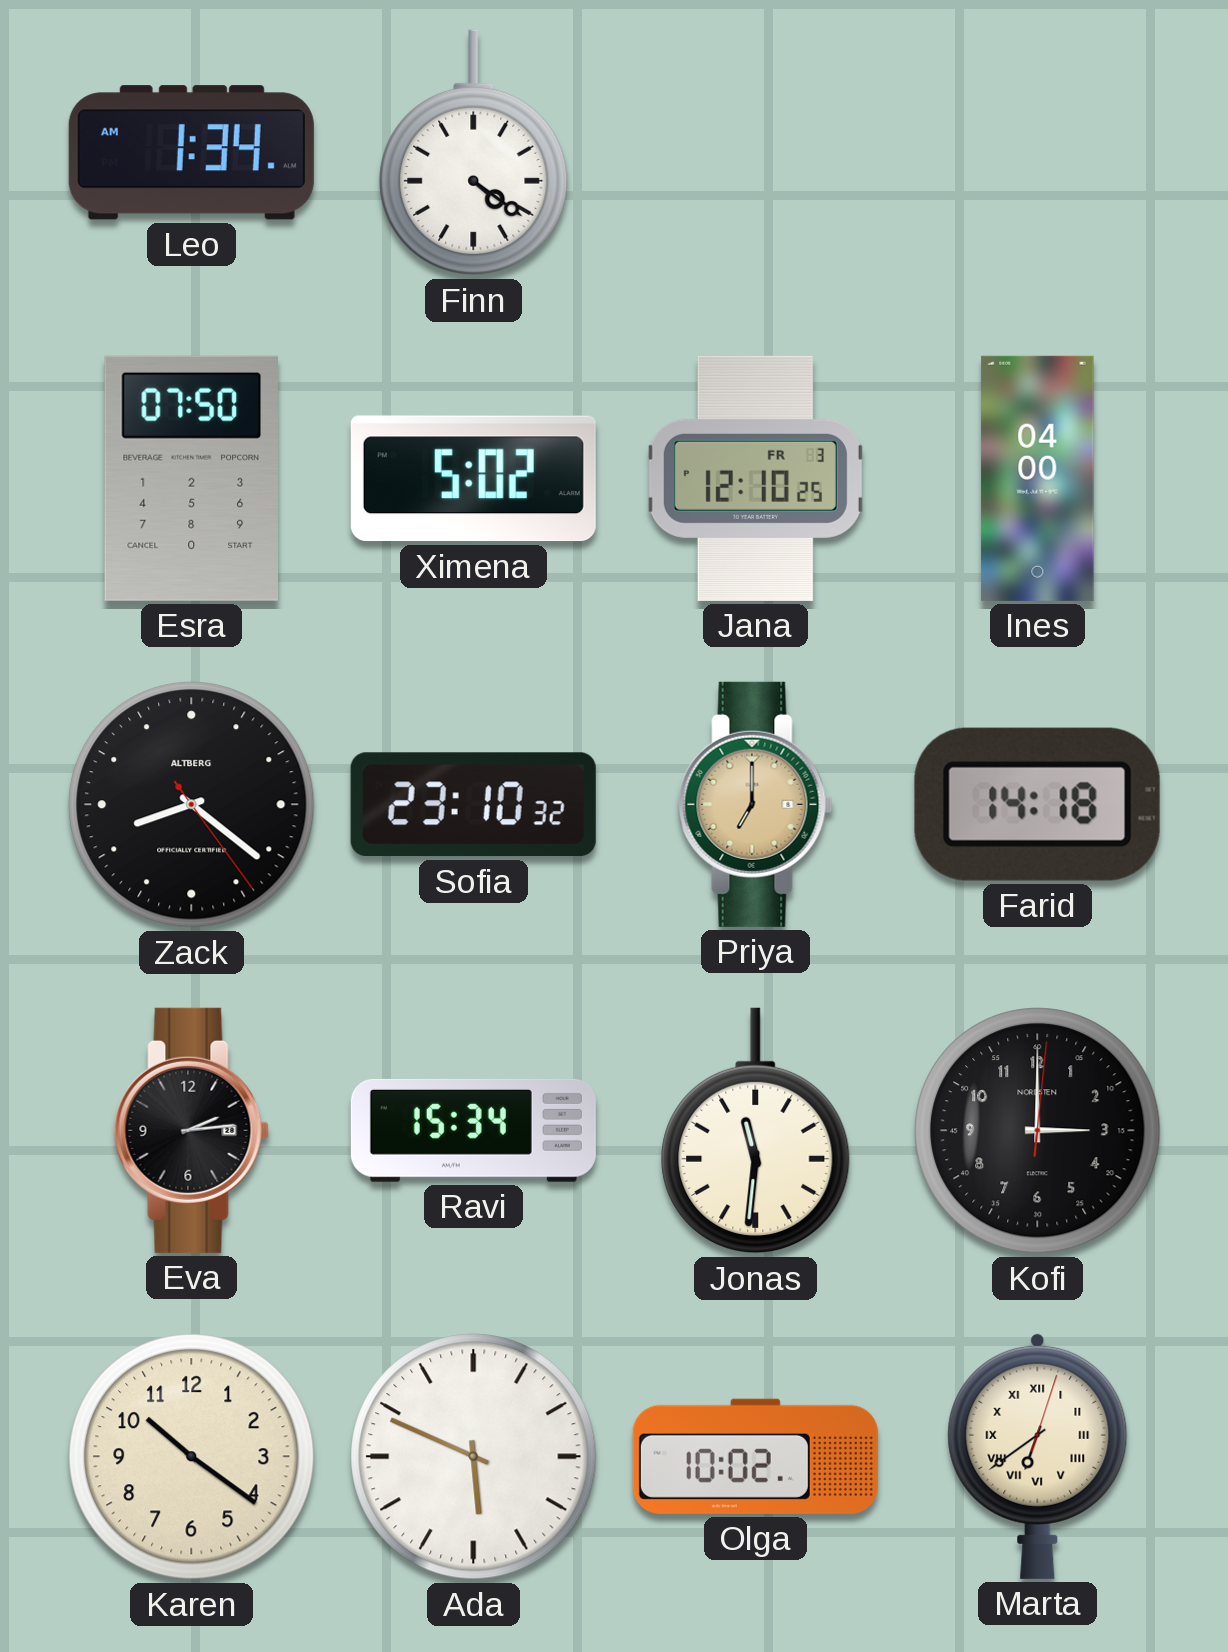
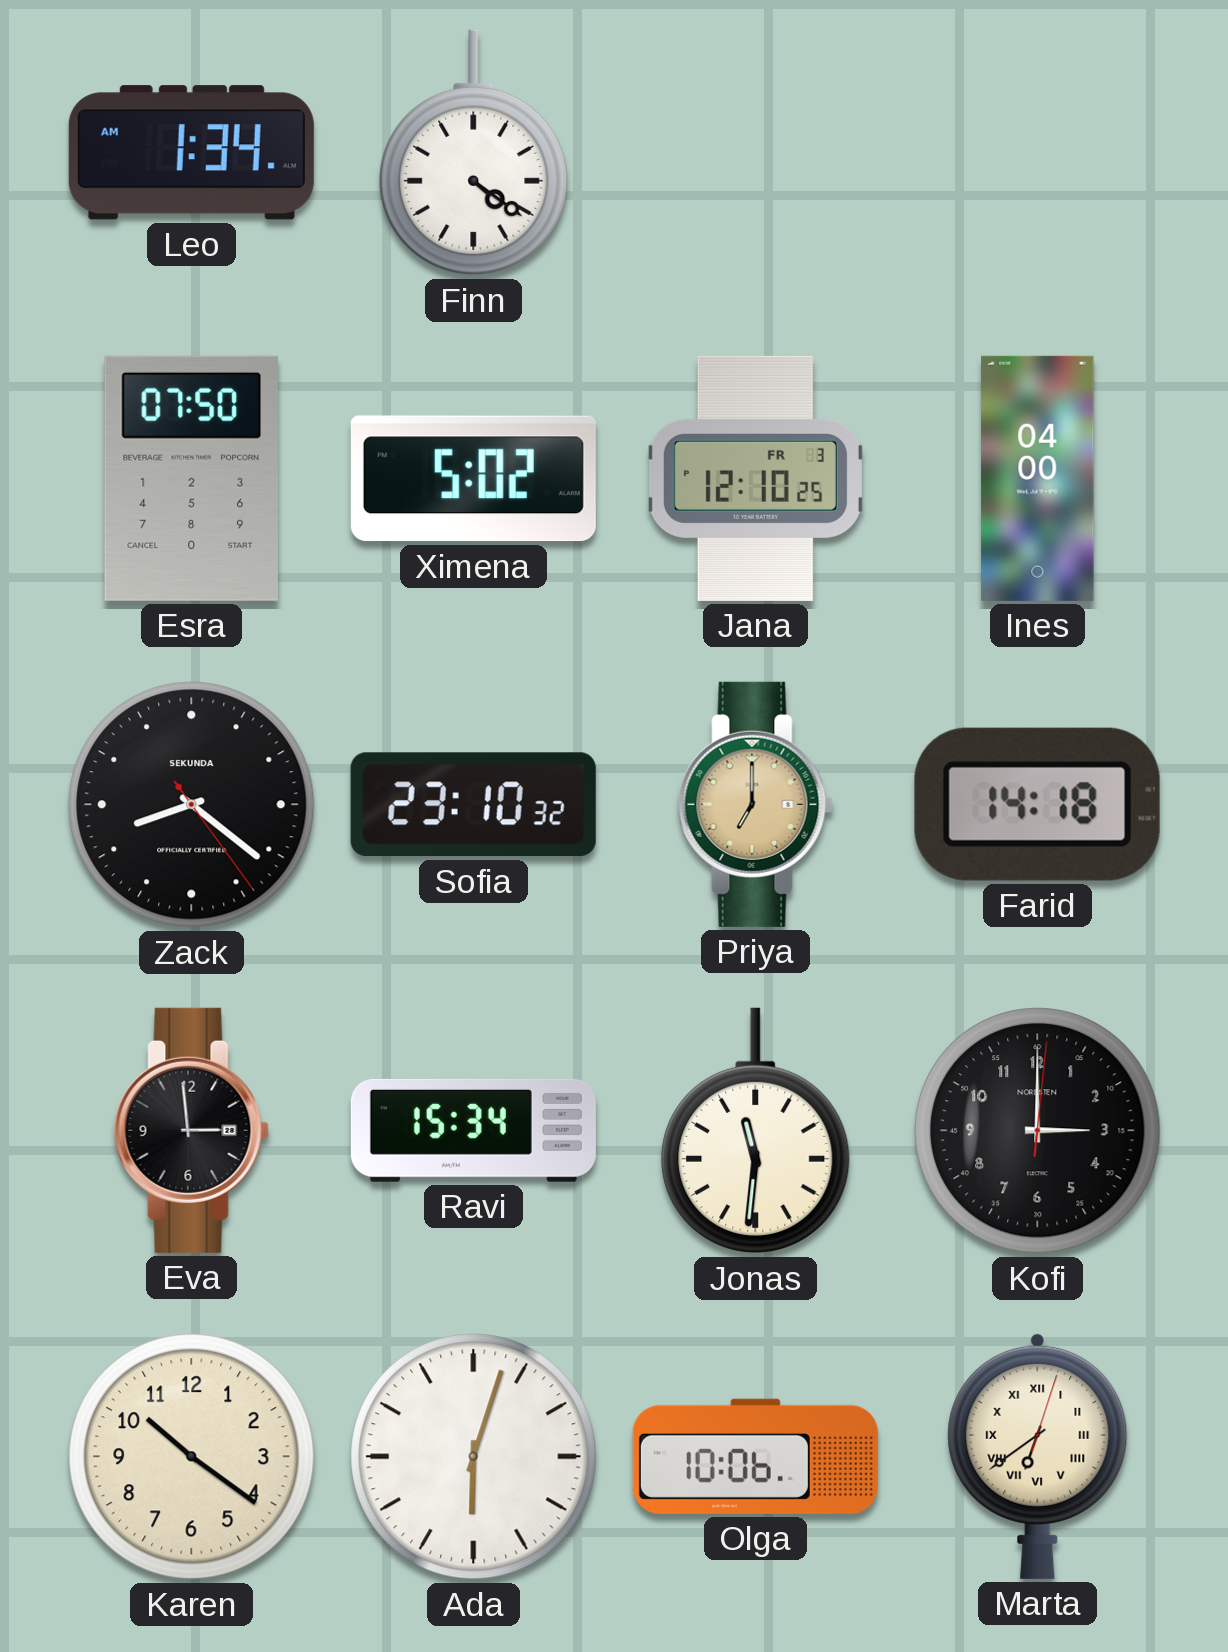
Zack brand: ALTBERG -> SEKUNDA (192, 805)
Eva: 2:14 -> 2:59 (191, 1130)
Ada: 5:49 -> 6:03 (474, 1457)
Olga: 10:02 -> 10:06 (755, 1456)
